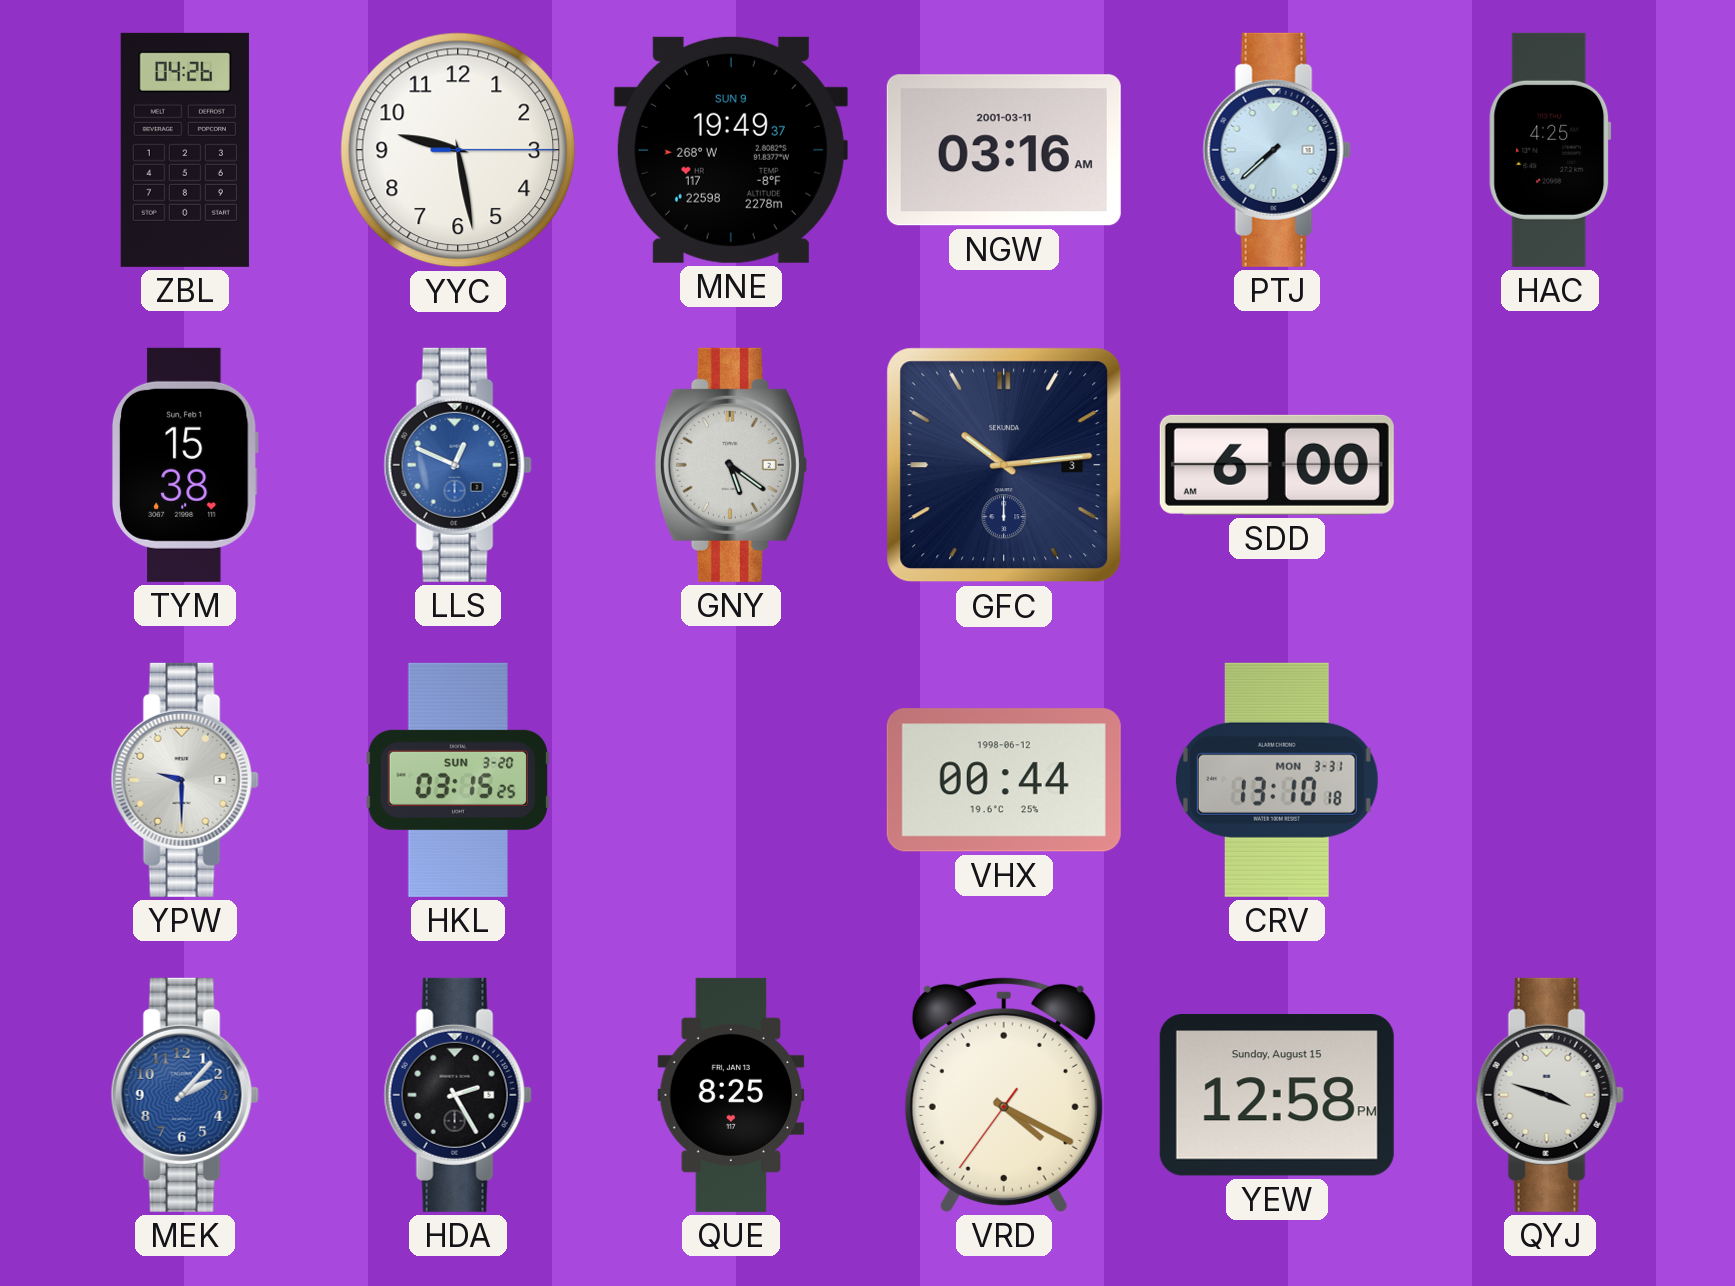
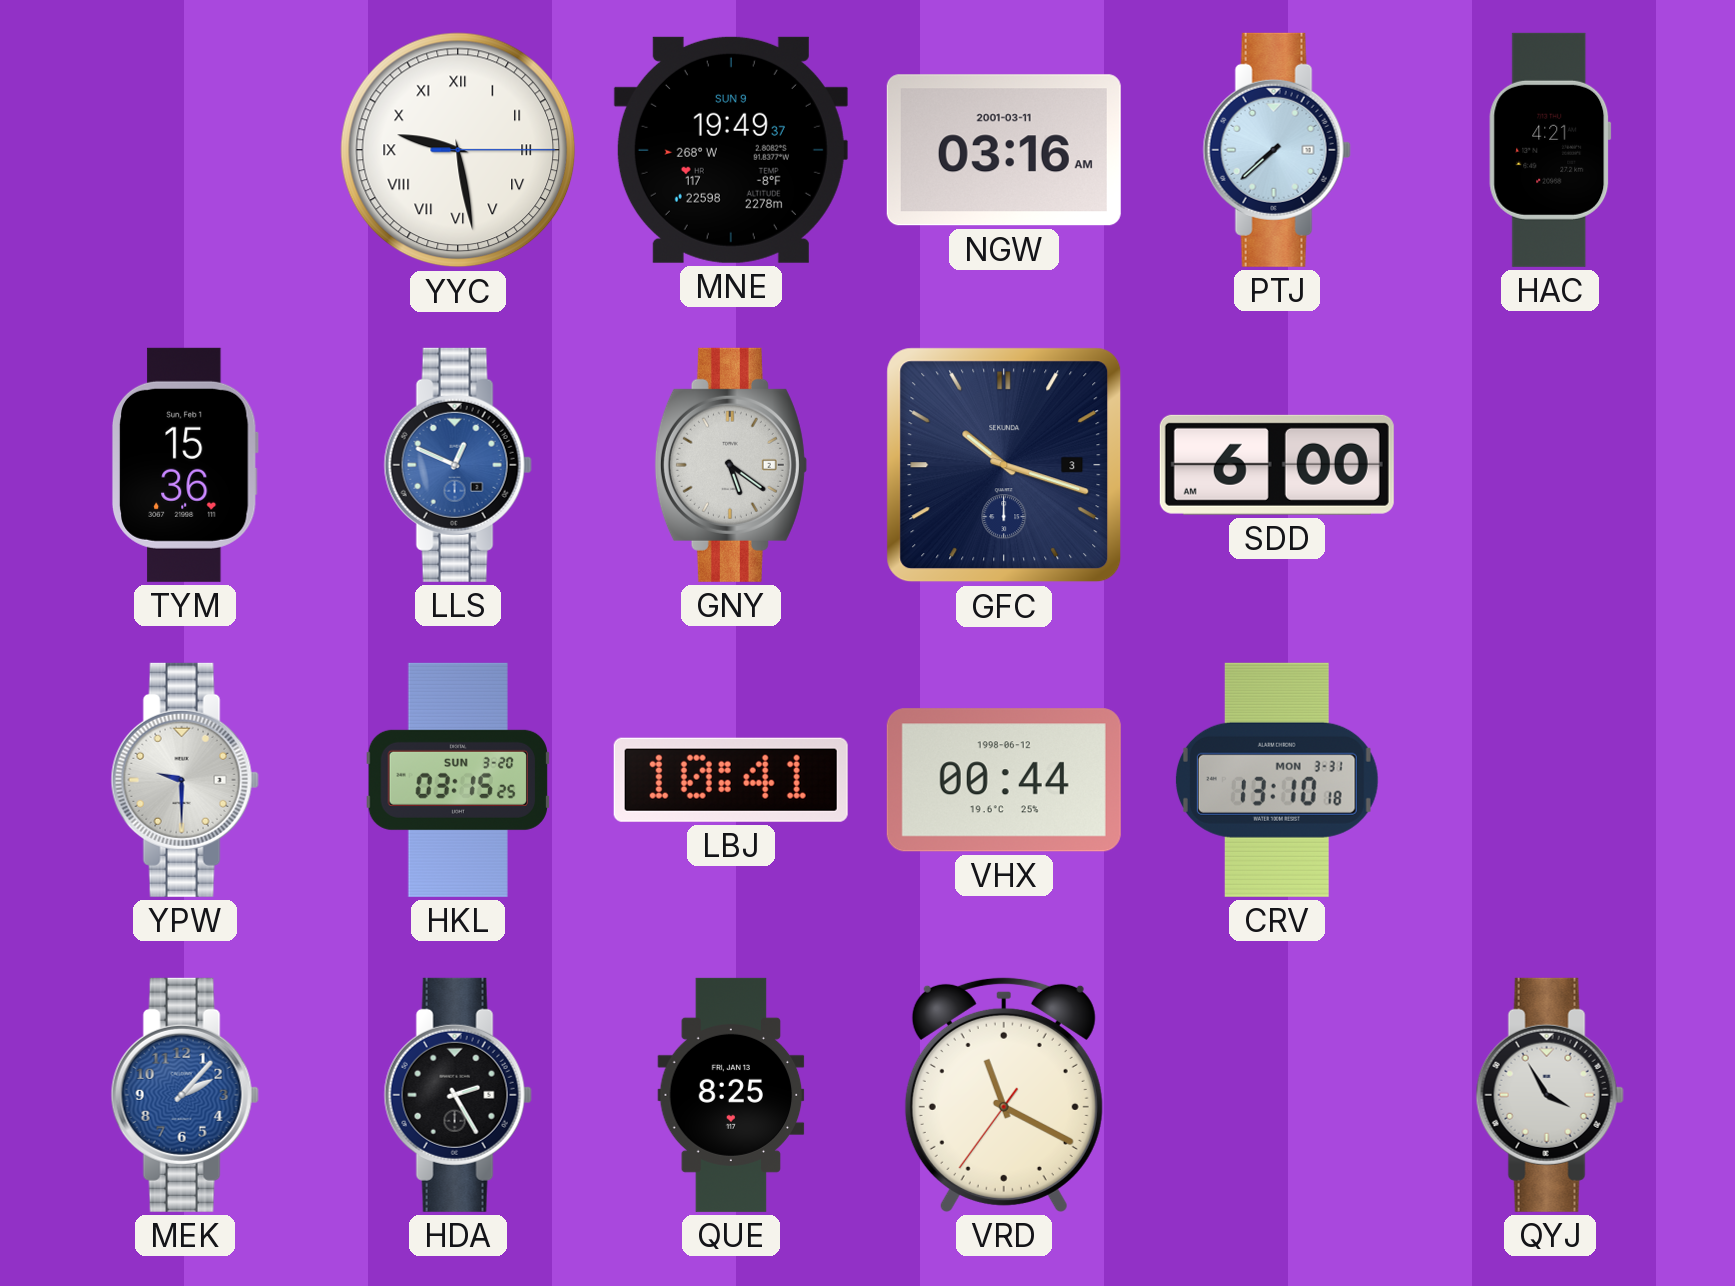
ZBL: 04:26 -> none (185, 150)
YYC numerals: Arabic -> Roman (458, 150)
HAC: 4:25 -> 4:21 (1550, 150)
TYM: 15:38 -> 15:36 (185, 465)
GFC: 10:14 -> 10:18 (1004, 465)
LBJ: none -> 10:41 (731, 780)
VRD: 4:19 -> 11:19 (1004, 1094)
YEW: 12:58 -> none (1277, 1096)
QYJ: 3:48 -> 3:55 (1550, 1095)
